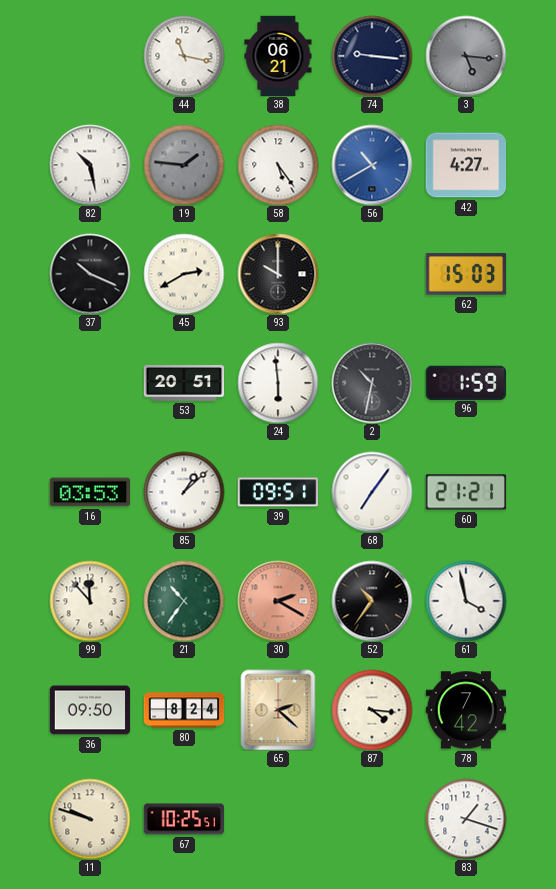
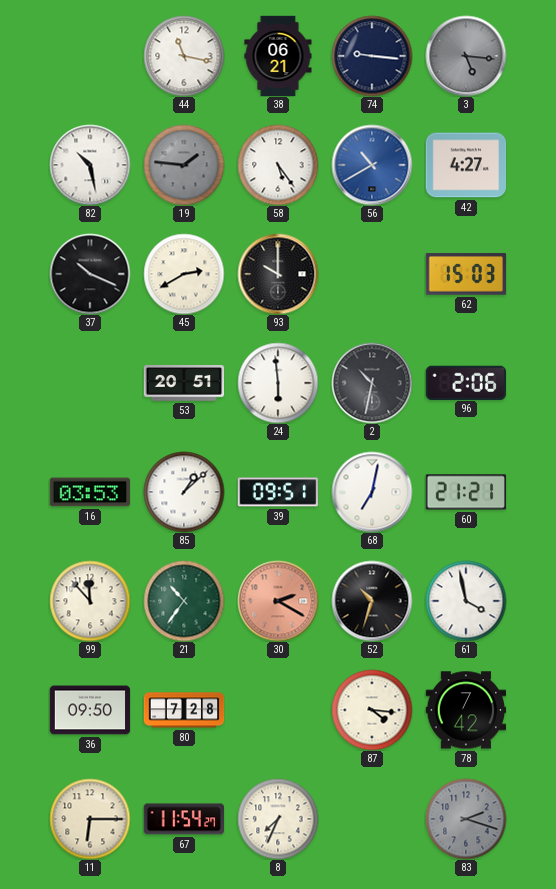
96: 1:59 -> 2:06 (466, 382)
68: 7:06 -> 7:02 (372, 492)
52: 10:36 -> 10:33 (372, 601)
80: 8:24 -> 7:28 (184, 710)
65: 2:22 -> none (278, 710)
11: 9:48 -> 6:15 (90, 819)
67: 10:25 -> 11:54 (183, 819)
8: none -> 7:34 (278, 819)
83: 1:18 -> 2:18 (466, 819)
83 dial: white -> grey (466, 819)
